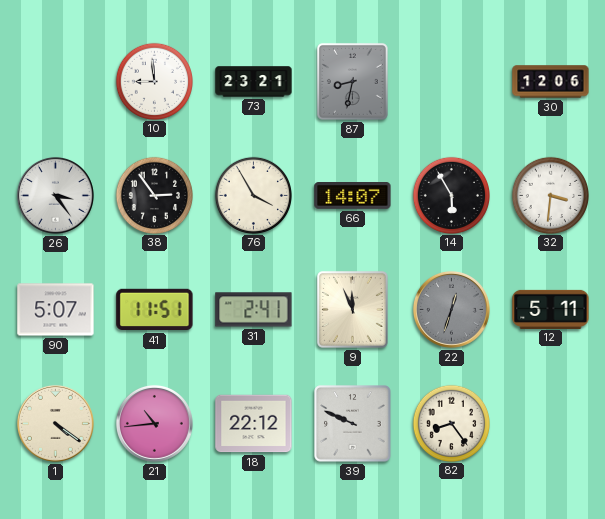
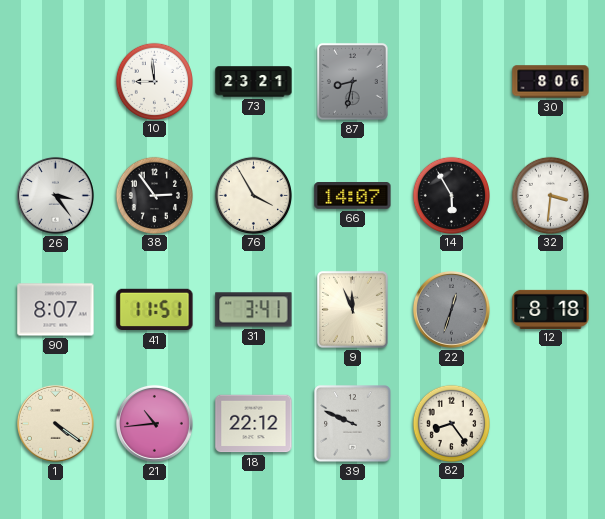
30: 12:06 -> 8:06 (551, 82)
90: 5:07 -> 8:07 (56, 310)
31: 2:41 -> 3:41 (254, 310)
12: 5:11 -> 8:18 (551, 309)
